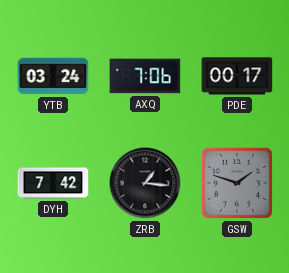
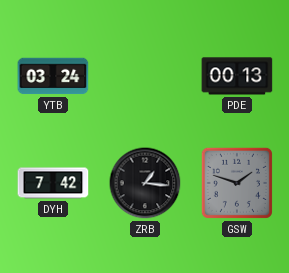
AXQ: 7:06 -> none (145, 76)
PDE: 00:17 -> 00:13 (237, 76)
